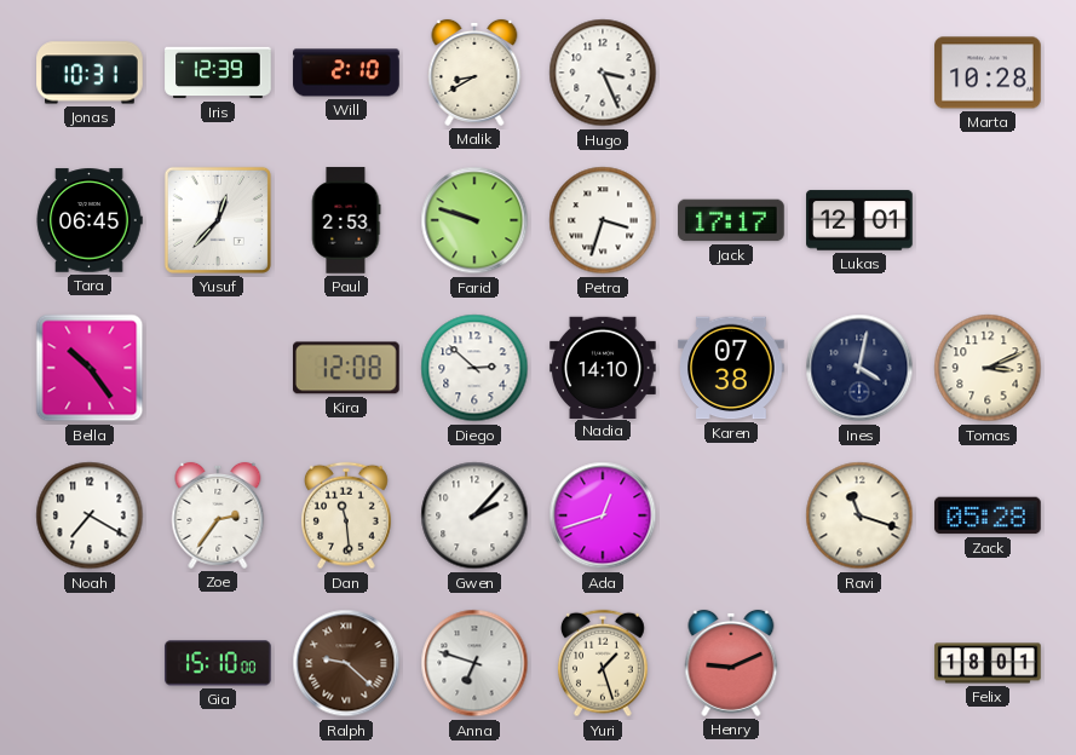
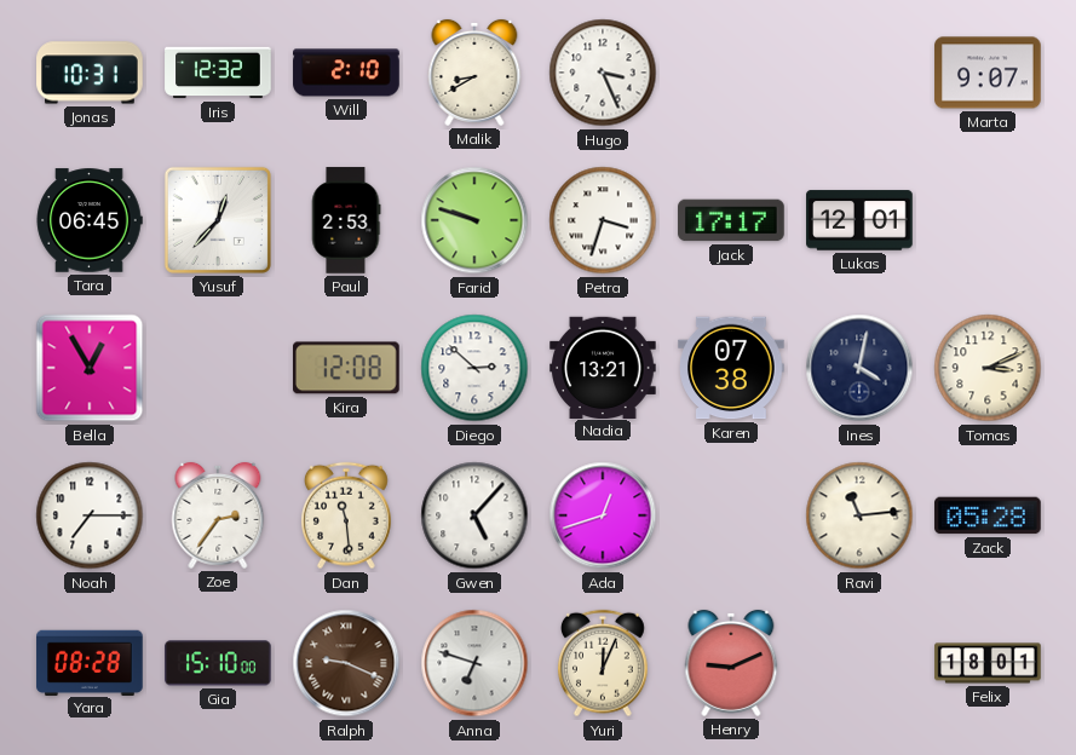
Iris: 12:39 -> 12:32 (218, 73)
Marta: 10:28 -> 9:07 (988, 73)
Bella: 10:24 -> 12:55 (90, 368)
Nadia: 14:10 -> 13:21 (603, 367)
Noah: 7:20 -> 7:15 (90, 515)
Gwen: 2:07 -> 5:07 (474, 515)
Ravi: 11:18 -> 11:14 (859, 515)
Yara: none -> 08:28 (90, 662)
Ralph: 9:22 -> 9:19 (346, 663)
Yuri: 1:27 -> 12:04 (603, 663)
